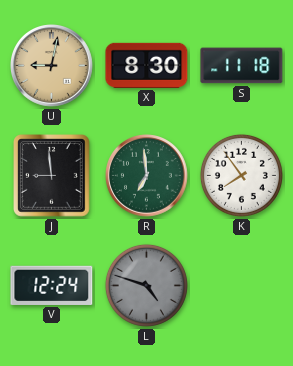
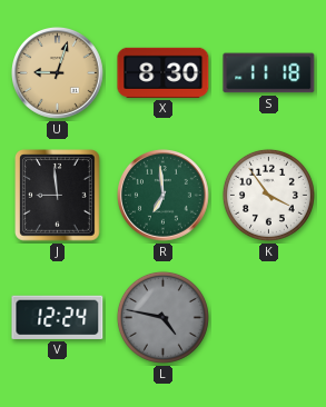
U: 9:02 -> 9:03 (58, 73)
K: 7:54 -> 3:54 (268, 195)
L: 4:48 -> 4:47 (162, 317)
